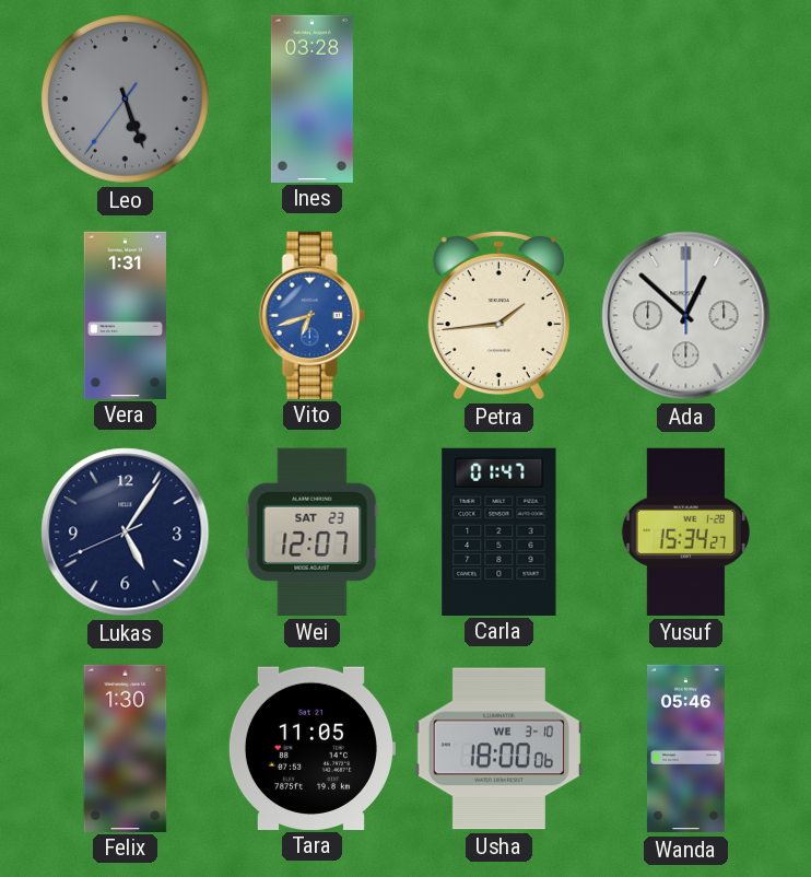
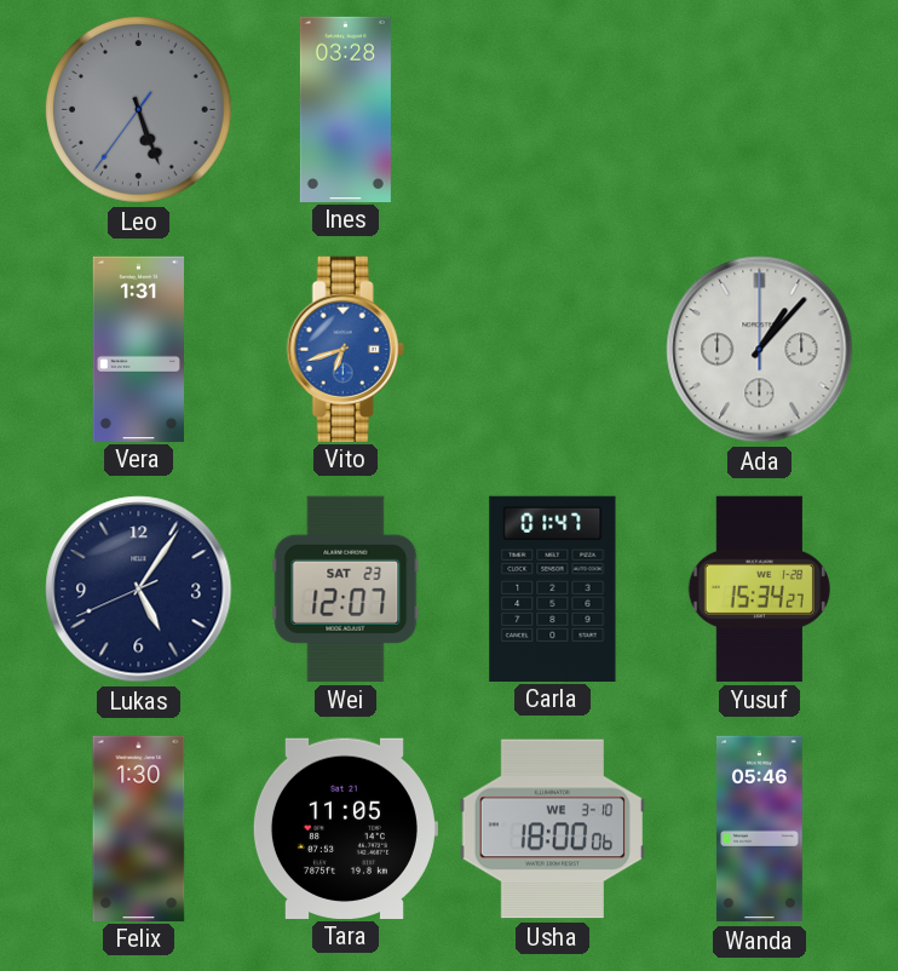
Petra: 1:44 -> none (498, 315)
Ada: 12:52 -> 1:07 (760, 350)
